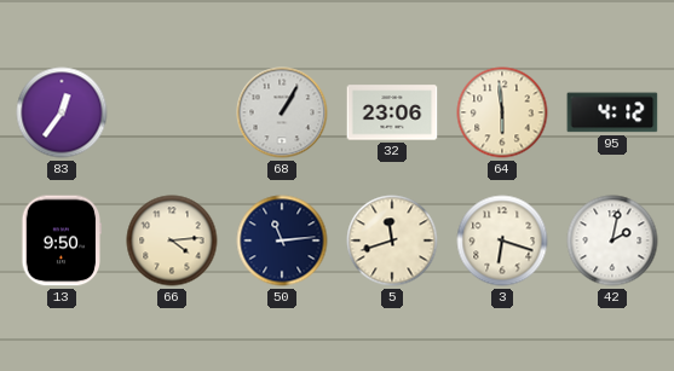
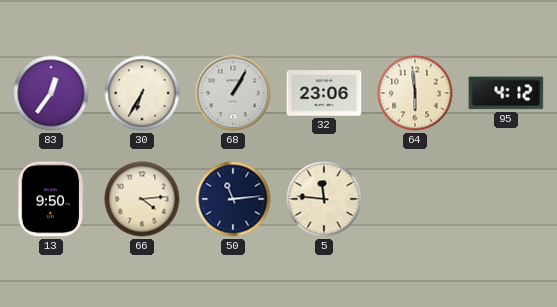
30: none -> 6:35 (142, 93)
5: 11:42 -> 11:46 (324, 199)
3: 6:18 -> none (502, 240)
42: 2:02 -> none (612, 240)
